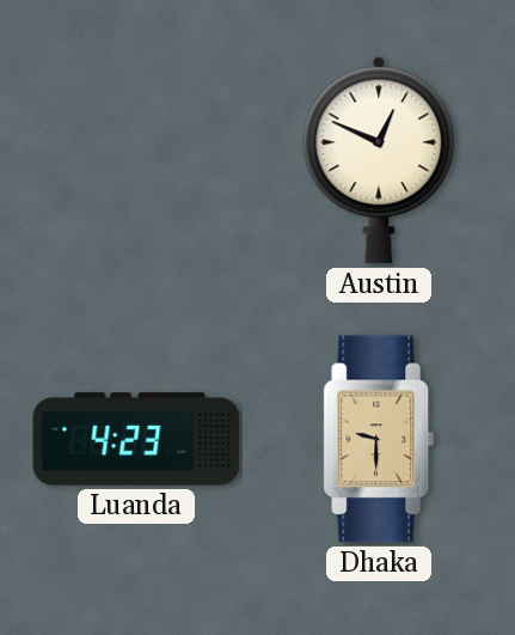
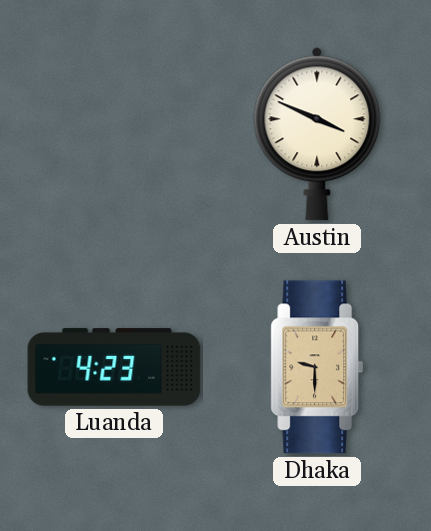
Austin: 12:49 -> 3:49 (317, 134)
